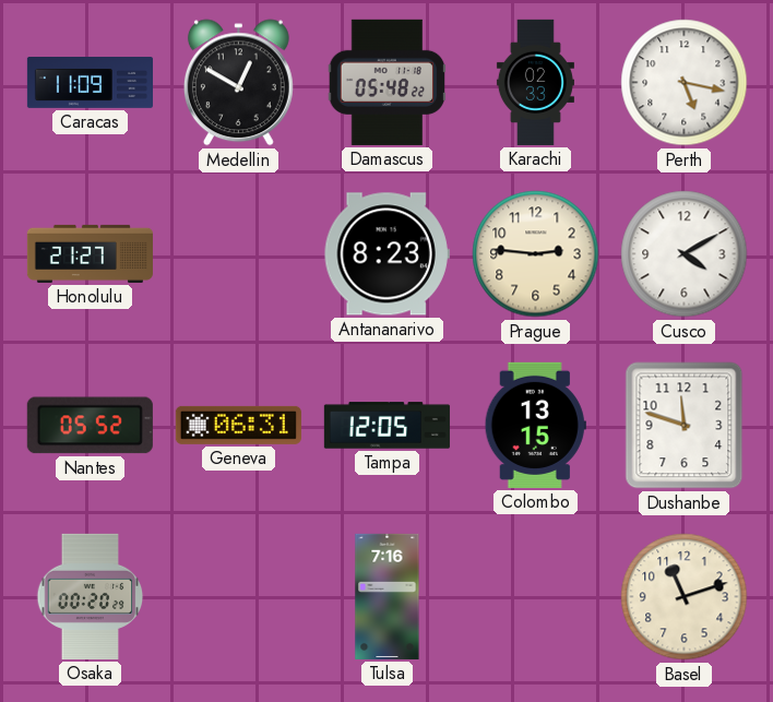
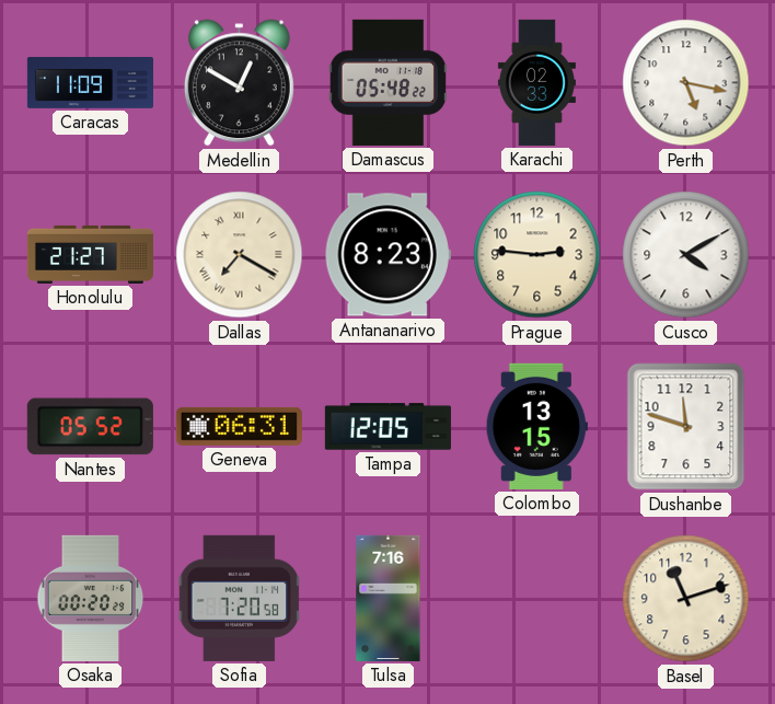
Dallas: none -> 7:20 (240, 255)
Sofia: none -> 7:20 (240, 598)
